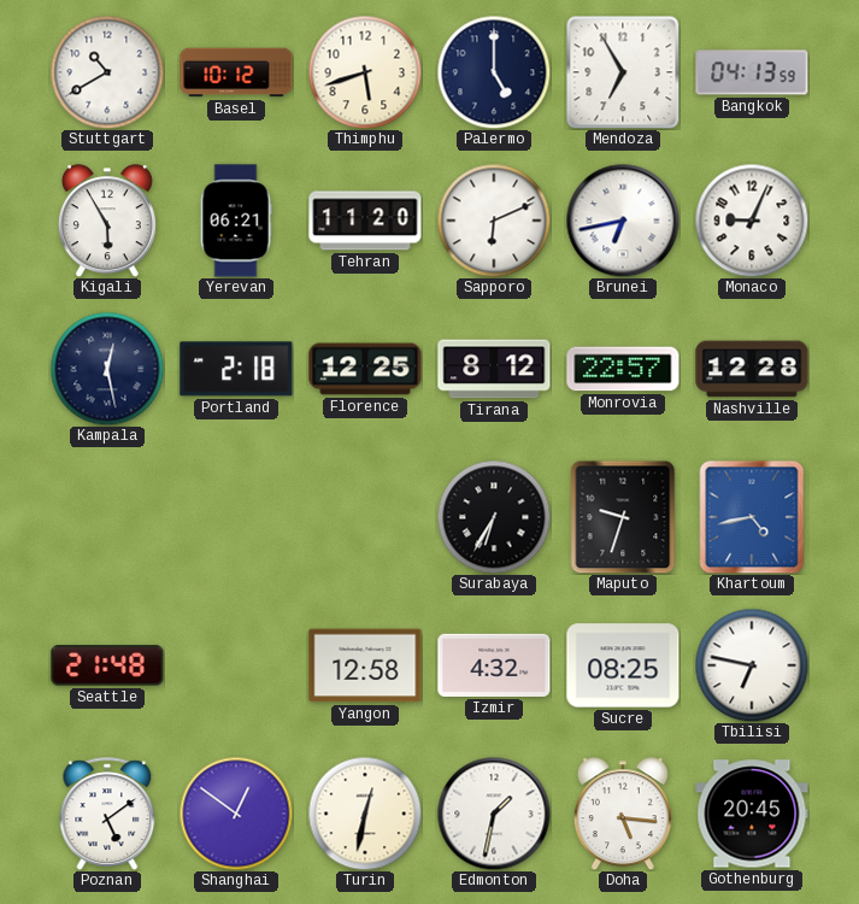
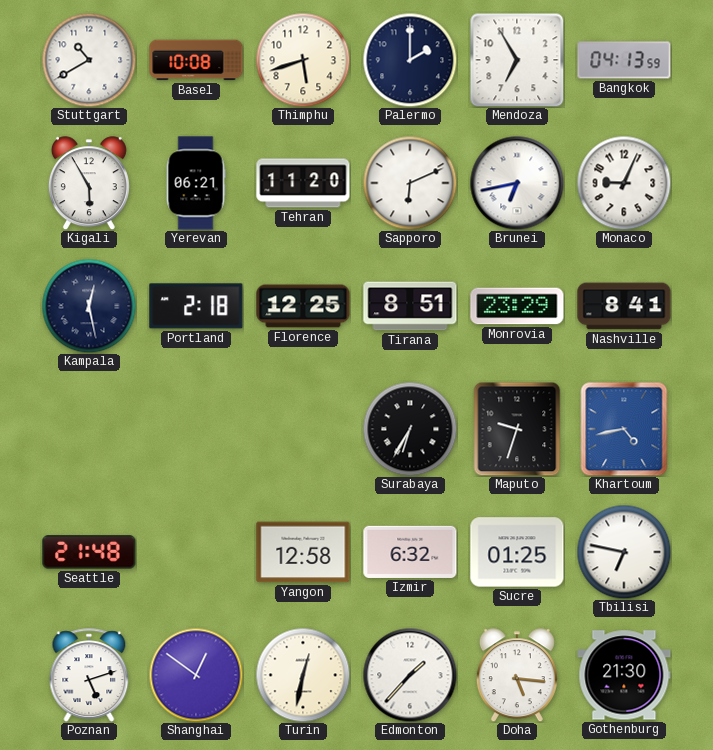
Basel: 10:12 -> 10:08 (196, 60)
Palermo: 5:00 -> 2:00 (410, 60)
Tirana: 8:12 -> 8:51 (410, 306)
Monrovia: 22:57 -> 23:29 (517, 306)
Nashville: 12:28 -> 8:41 (624, 306)
Izmir: 4:32 -> 6:32 (410, 552)
Sucre: 08:25 -> 01:25 (517, 552)
Poznan: 5:09 -> 5:12 (89, 675)
Edmonton: 1:32 -> 1:37 (410, 675)
Gothenburg: 20:45 -> 21:30 (624, 675)
